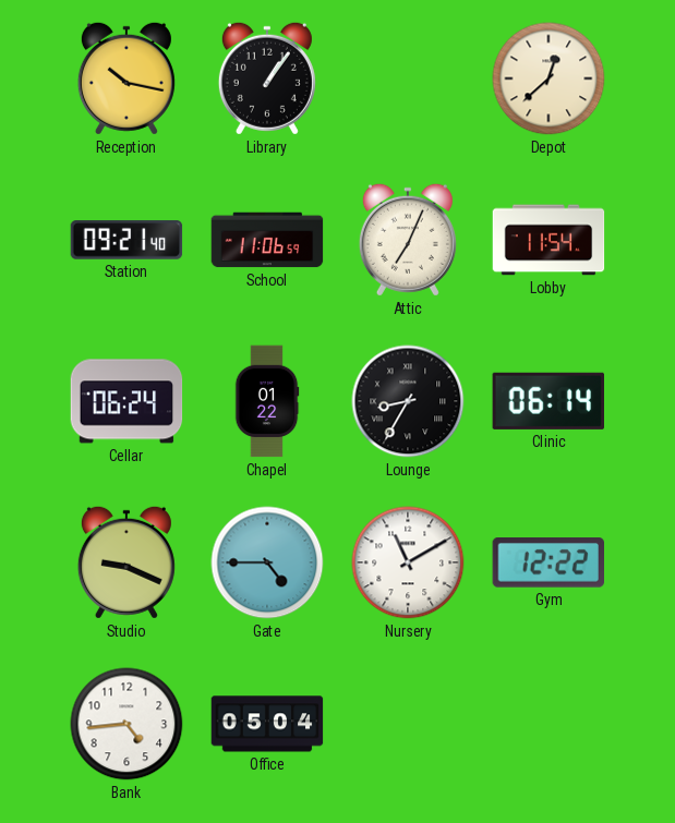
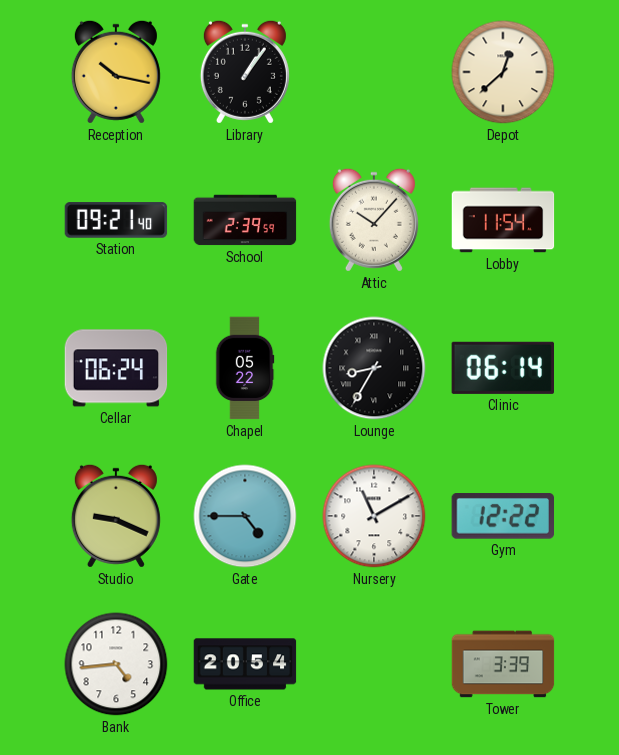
School: 11:06 -> 2:39 (245, 220)
Attic: 7:04 -> 10:07 (374, 220)
Chapel: 01:22 -> 05:22 (245, 368)
Office: 05:04 -> 20:54 (245, 664)
Tower: none -> 3:39 (503, 664)
